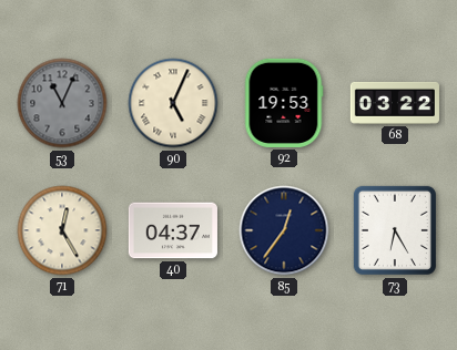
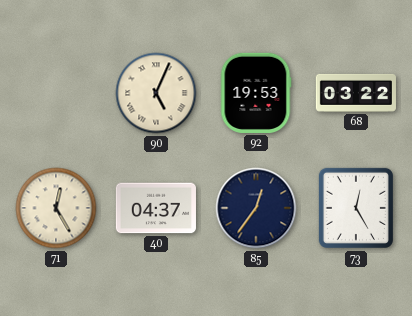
53: 11:04 -> none (62, 103)
73: 6:25 -> 12:25 (356, 208)
